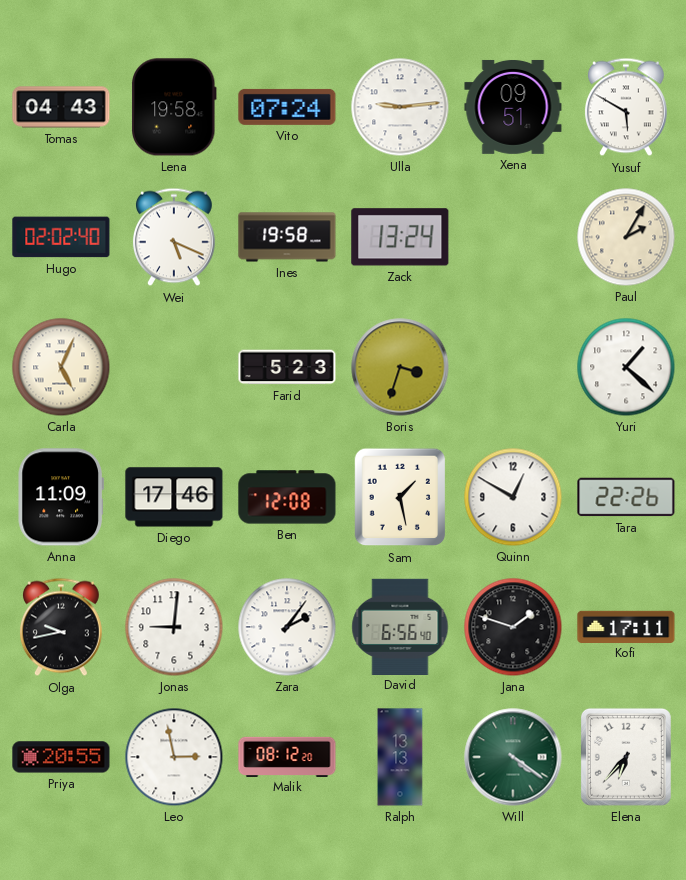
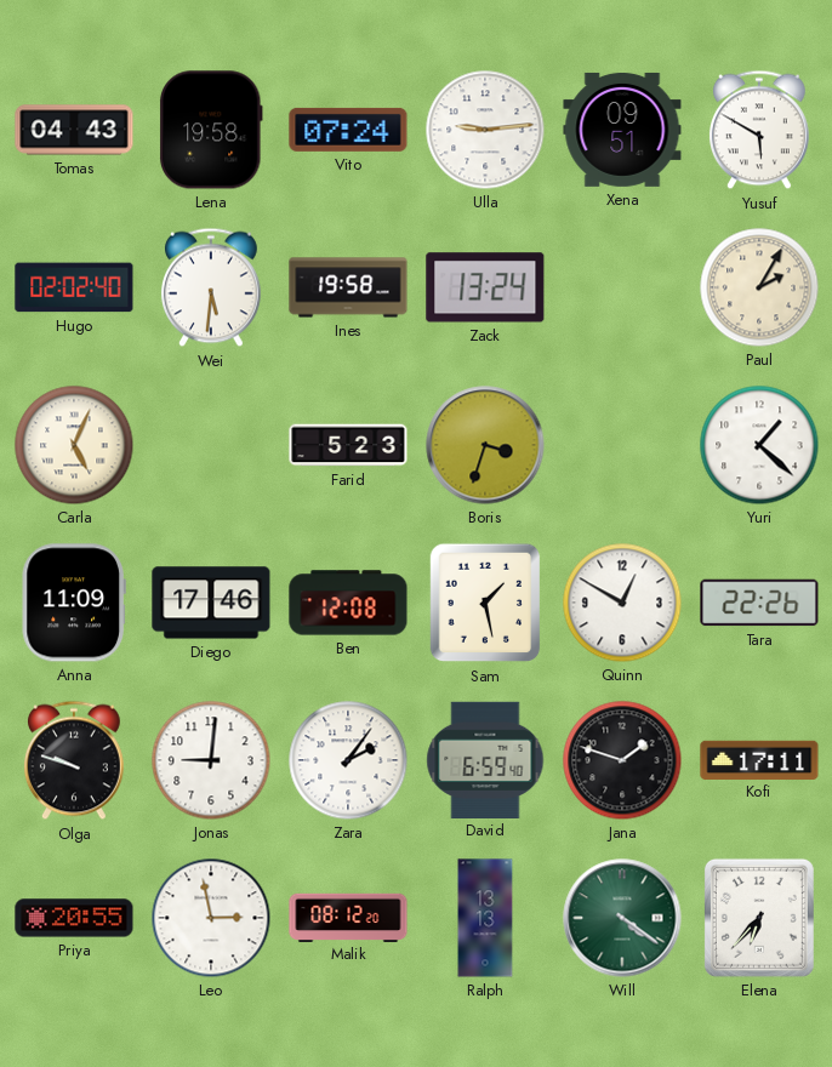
Wei: 5:19 -> 5:31 (211, 287)
Olga: 9:43 -> 9:48 (74, 760)
David: 6:56 -> 6:59 (485, 759)
